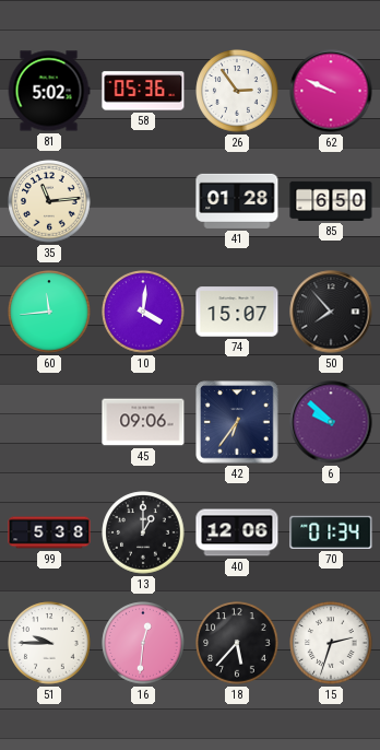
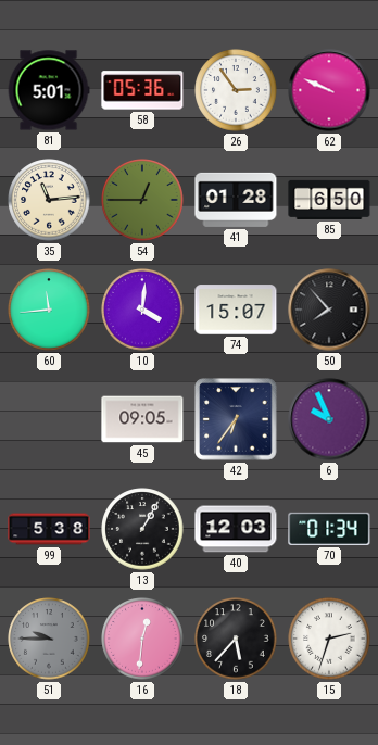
81: 5:02 -> 5:01 (49, 90)
54: none -> 12:45 (142, 200)
45: 09:06 -> 09:05 (142, 419)
6: 9:52 -> 9:56 (329, 419)
13: 1:00 -> 1:05 (142, 529)
40: 12:06 -> 12:03 (236, 529)
51 dial: white -> grey (49, 639)
